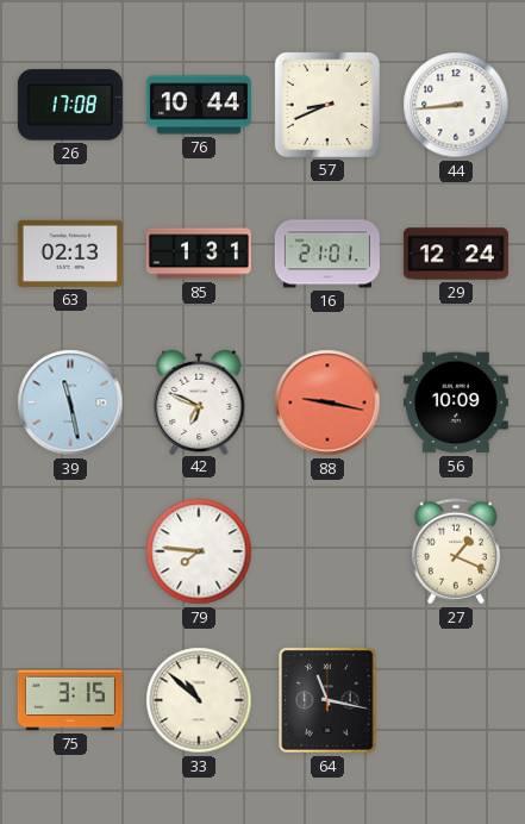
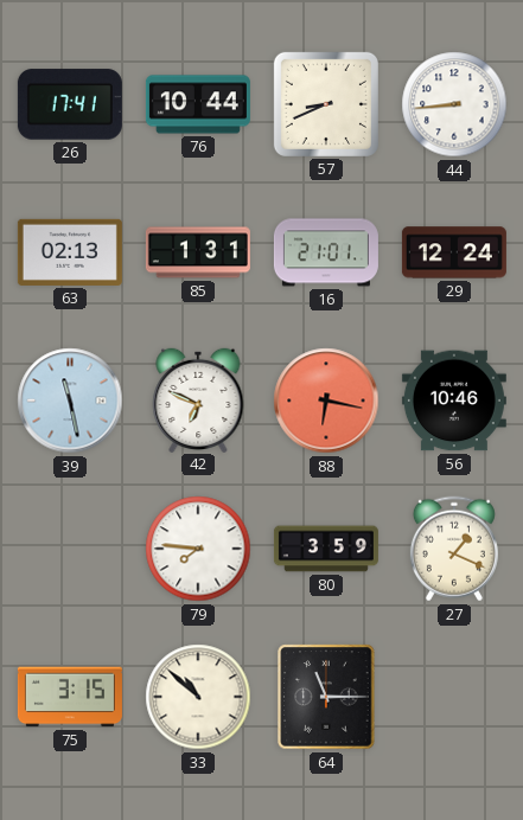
26: 17:08 -> 17:41 (70, 104)
88: 9:17 -> 6:17 (326, 401)
56: 10:09 -> 10:46 (454, 401)
80: none -> 3:59 (326, 549)
64: 11:17 -> 11:15 (326, 697)
